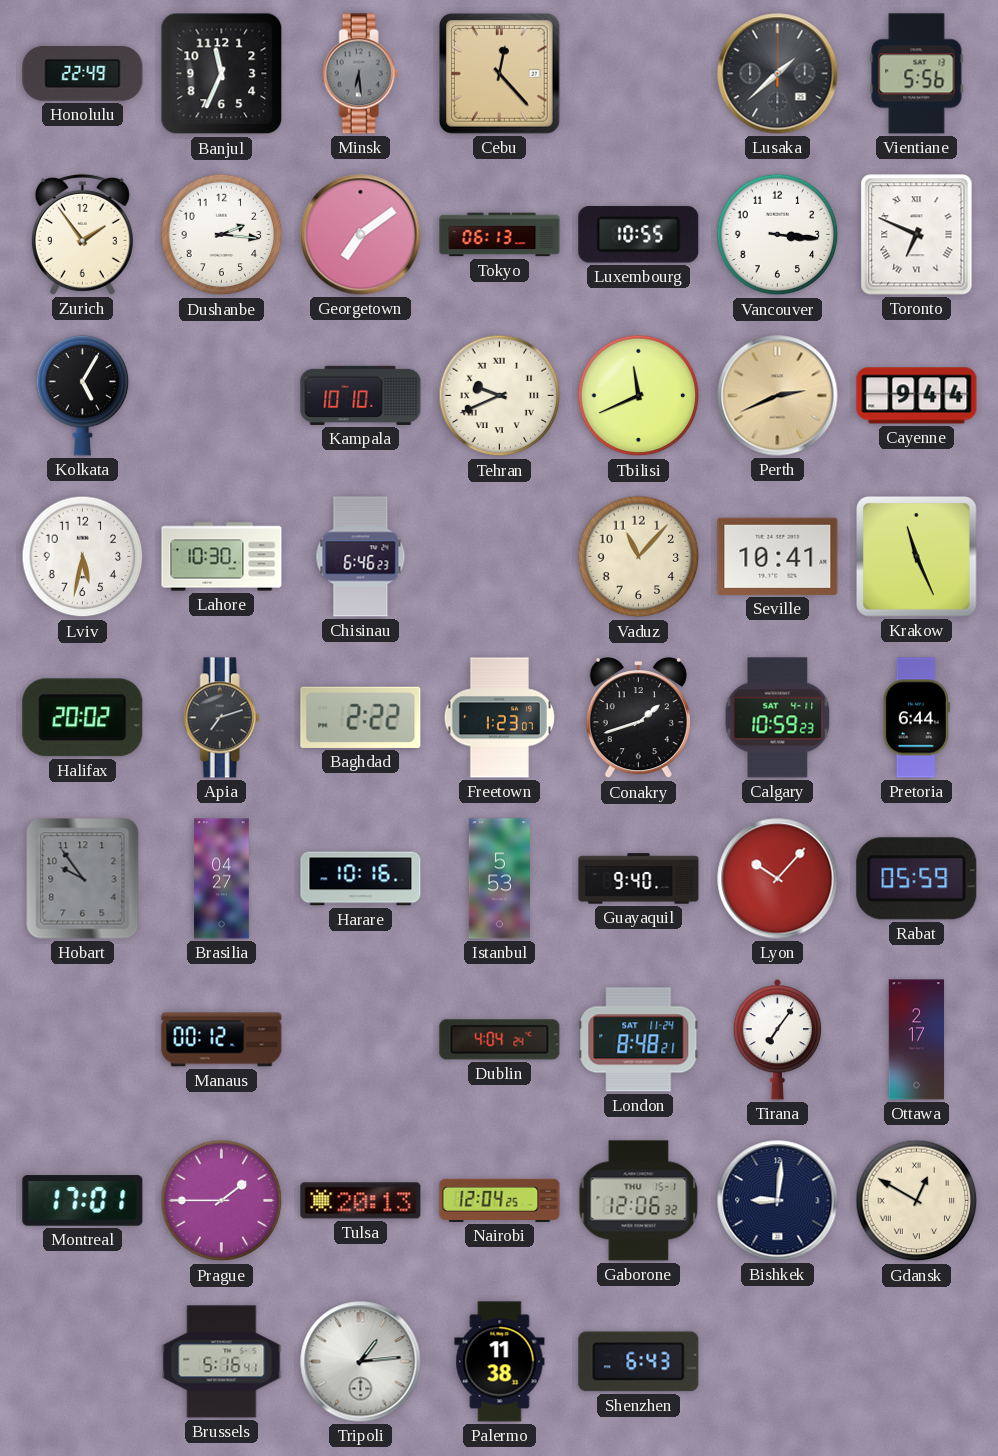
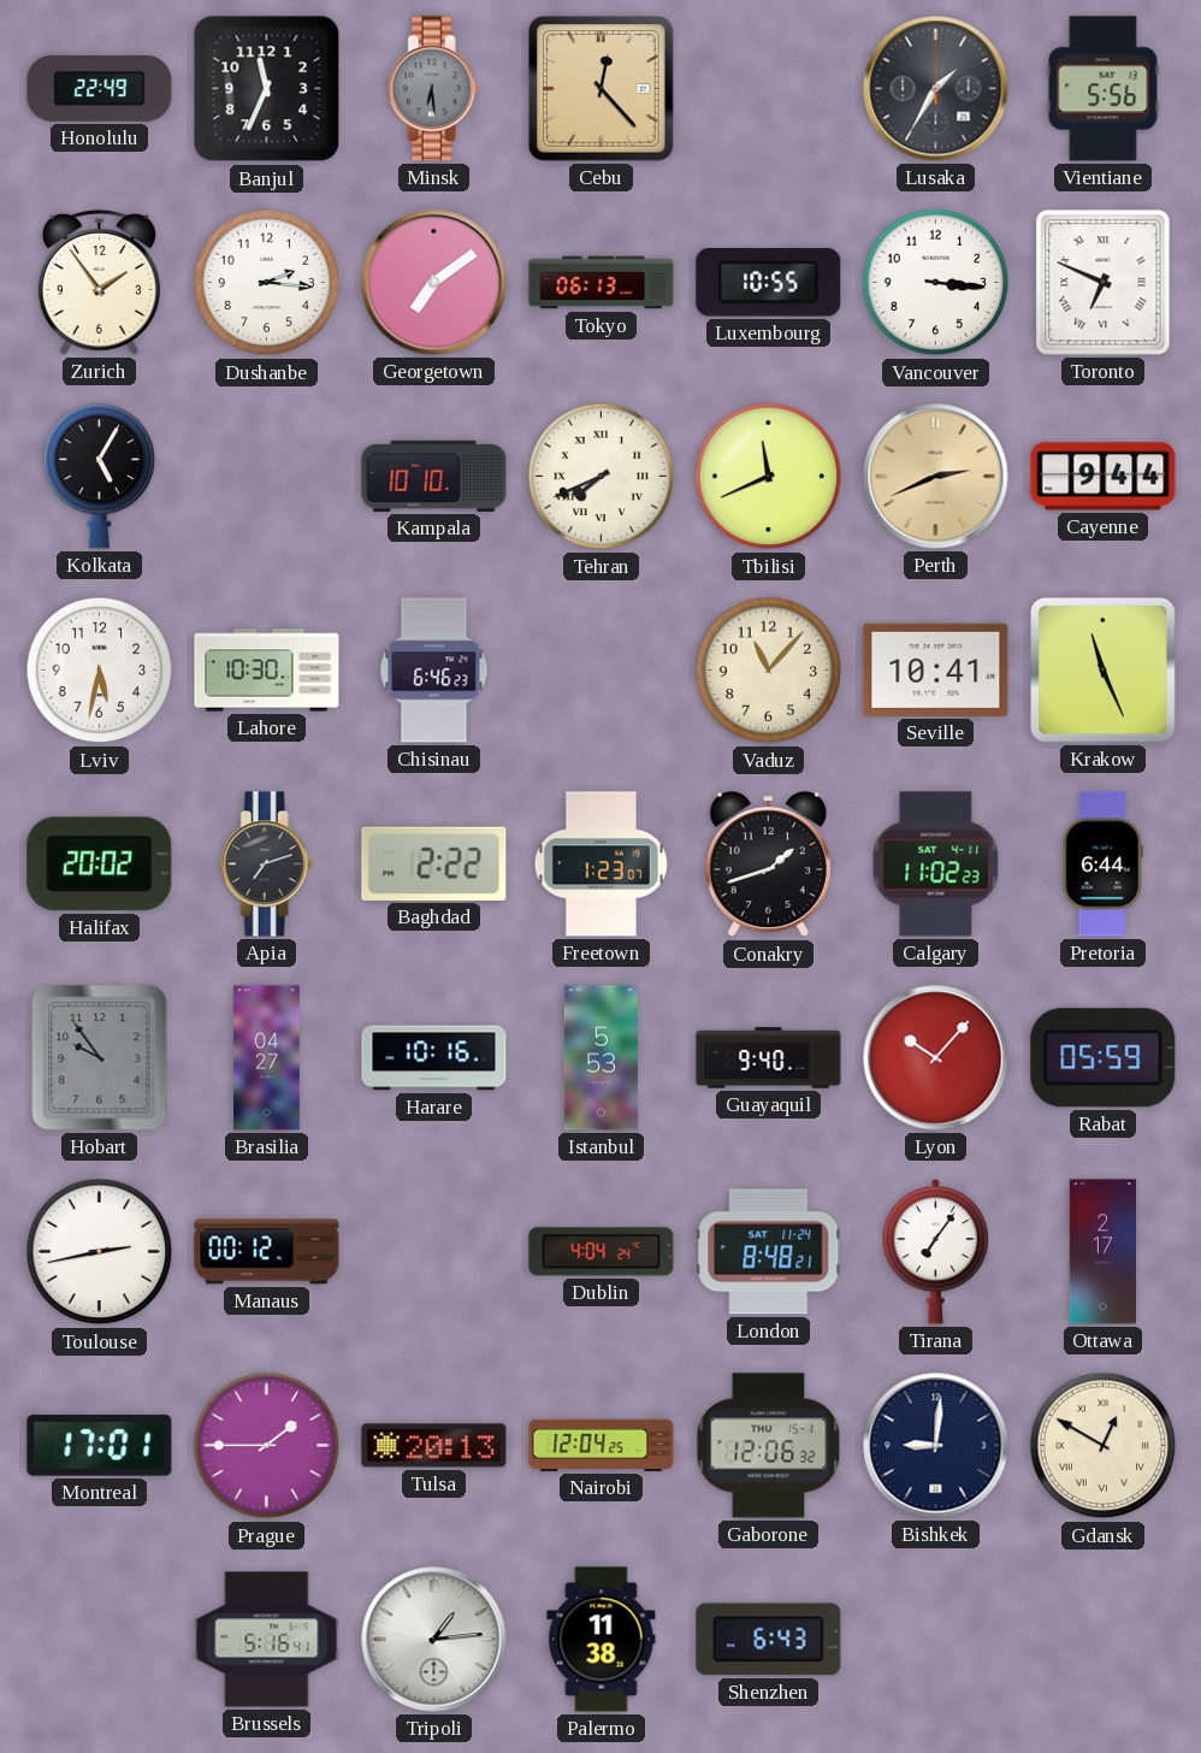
Lusaka: 1:38 -> 1:35 (936, 89)
Tehran: 9:41 -> 7:41 (602, 477)
Calgary: 10:59 -> 11:02 (936, 864)
Toulouse: none -> 2:43 (100, 1252)
